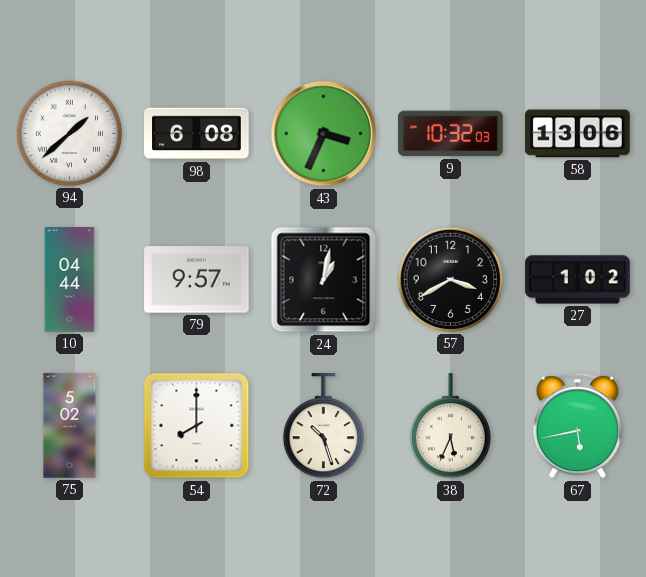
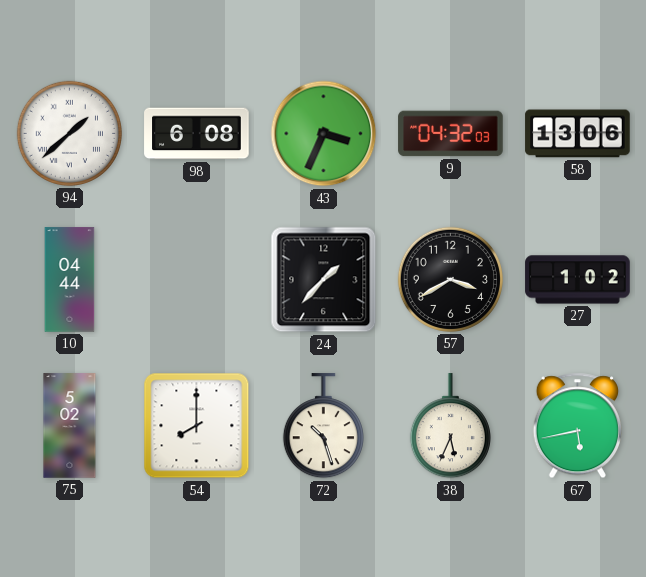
9: 10:32 -> 04:32 (451, 134)
79: 9:57 -> none (197, 280)
24: 1:02 -> 1:37 (324, 280)
